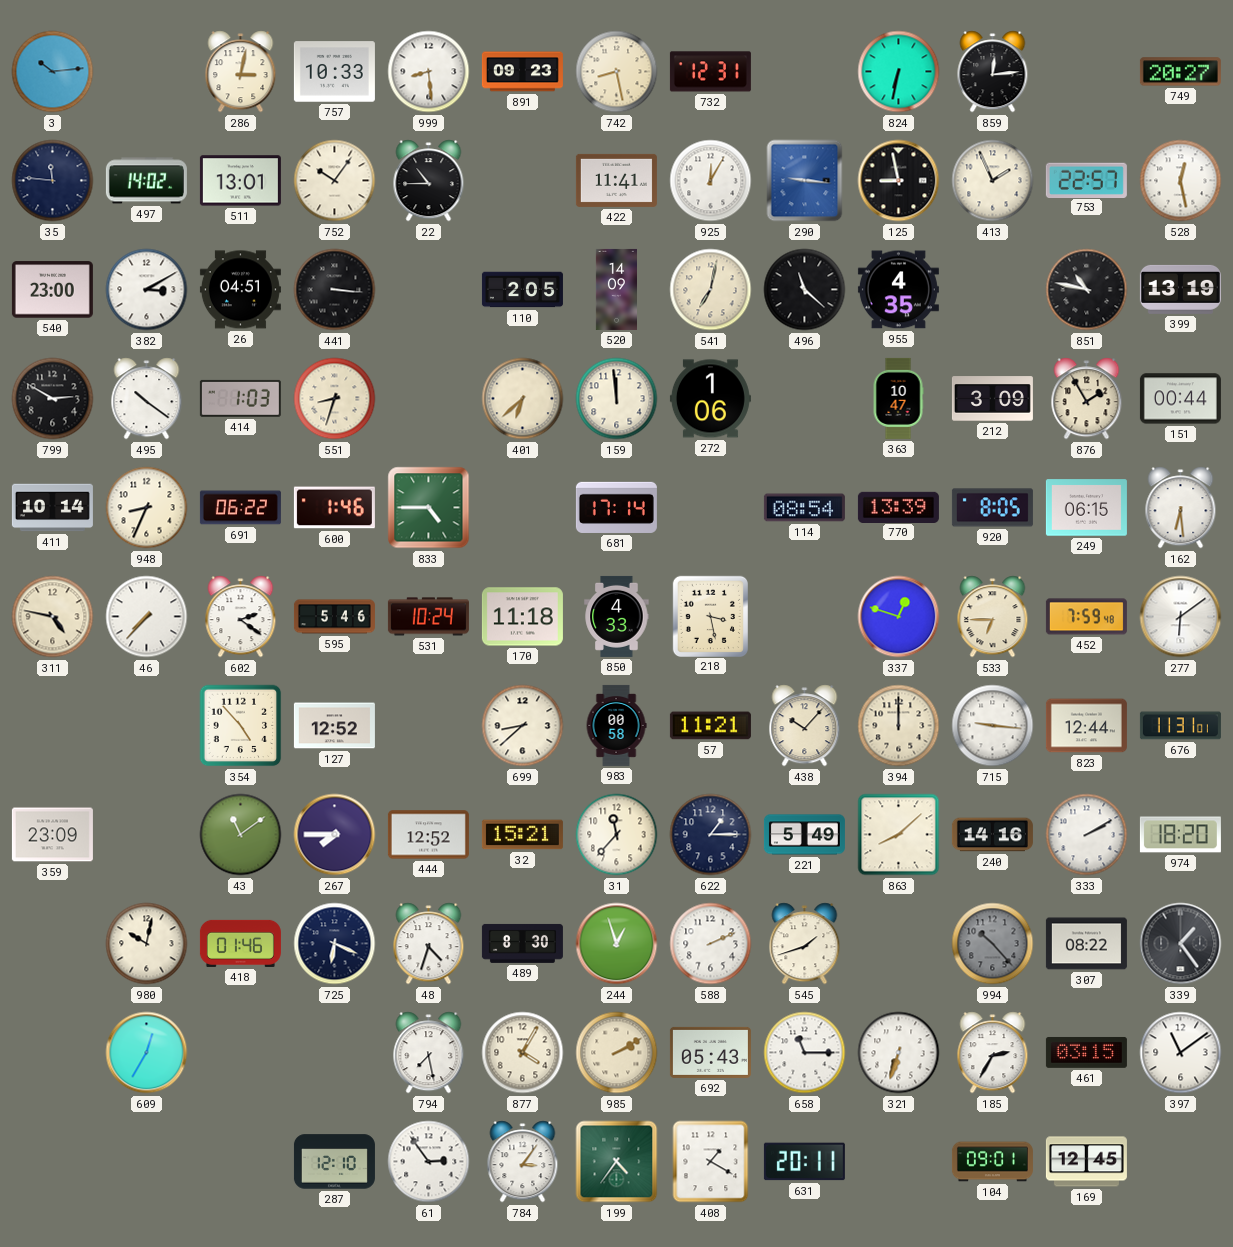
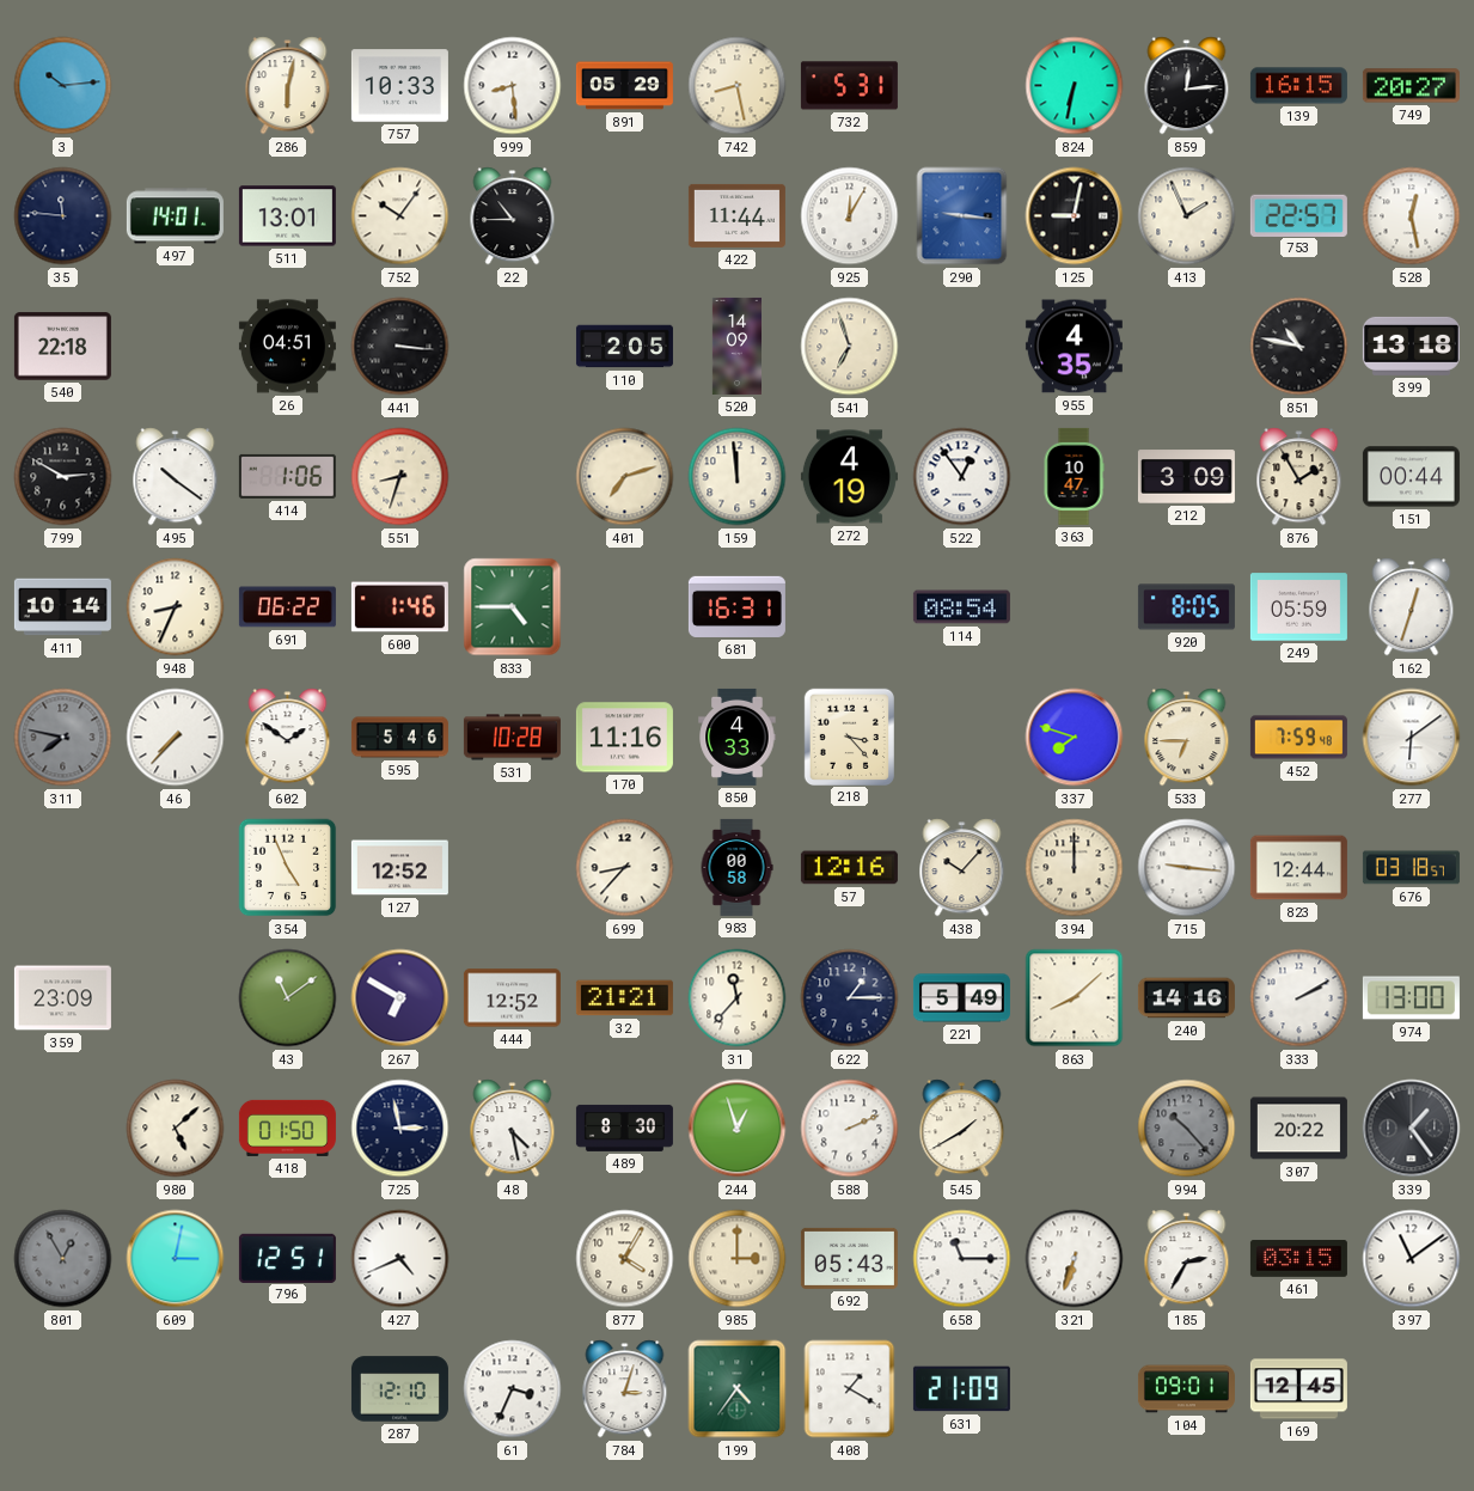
286: 3:02 -> 6:02 (288, 86)
891: 09:23 -> 05:29 (624, 86)
732: 12:31 -> 5:31 (849, 86)
139: none -> 16:15 (1298, 86)
497: 14:02 -> 14:01 (175, 216)
422: 11:41 -> 11:44 (736, 215)
125: 8:58 -> 9:02 (1075, 216)
540: 23:00 -> 22:18 (62, 347)
382: 3:10 -> none (147, 290)
541: 7:02 -> 6:57 (850, 347)
496: 11:22 -> none (805, 290)
399: 13:19 -> 13:18 (1411, 346)
414: 1:03 -> 1:06 (287, 476)
401: 6:38 -> 7:12 (625, 477)
272: 1:06 -> 4:19 (849, 477)
522: none -> 12:54 (962, 477)
681: 17:14 -> 16:31 (736, 606)
770: 13:39 -> none (898, 507)
249: 06:15 -> 05:59 (1298, 607)
162: 6:29 -> 12:33 (1412, 607)
311: 4:47 -> 7:47 (63, 738)
311 dial: cream -> grey (63, 738)
602: 2:21 -> 1:51 (288, 738)
531: 10:24 -> 10:28 (512, 738)
170: 11:18 -> 11:16 (624, 738)
218: 3:28 -> 3:23 (849, 737)
337: 12:48 -> 7:48 (1075, 738)
354: 4:53 -> 4:56 (288, 868)
699: 8:38 -> 8:37 (625, 868)
57: 11:21 -> 12:16 (849, 868)
676: 11:31 -> 03:18 (1411, 868)
267: 7:45 -> 6:50 (400, 998)
32: 15:21 -> 21:21 (624, 998)
974: 18:20 -> 13:00 (1411, 998)
980: 10:02 -> 5:08 (176, 1129)
418: 01:46 -> 01:50 (287, 1128)
725: 6:19 -> 2:58 (400, 1129)
48: 4:33 -> 4:28 (513, 1129)
545: 1:42 -> 1:40 (962, 1129)
307: 08:22 -> 20:22 (1298, 1129)
801: none -> 12:55 (63, 1259)
609: 12:35 -> 3:02 (176, 1259)
796: none -> 12:51 (287, 1258)
427: none -> 4:41 (400, 1259)
794: 7:28 -> none (429, 1053)
985: 2:10 -> 3:00 (738, 1259)
61: 2:54 -> 3:34 (513, 1389)
784: 3:06 -> 3:03 (625, 1389)
631: 20:11 -> 21:09 (961, 1389)
